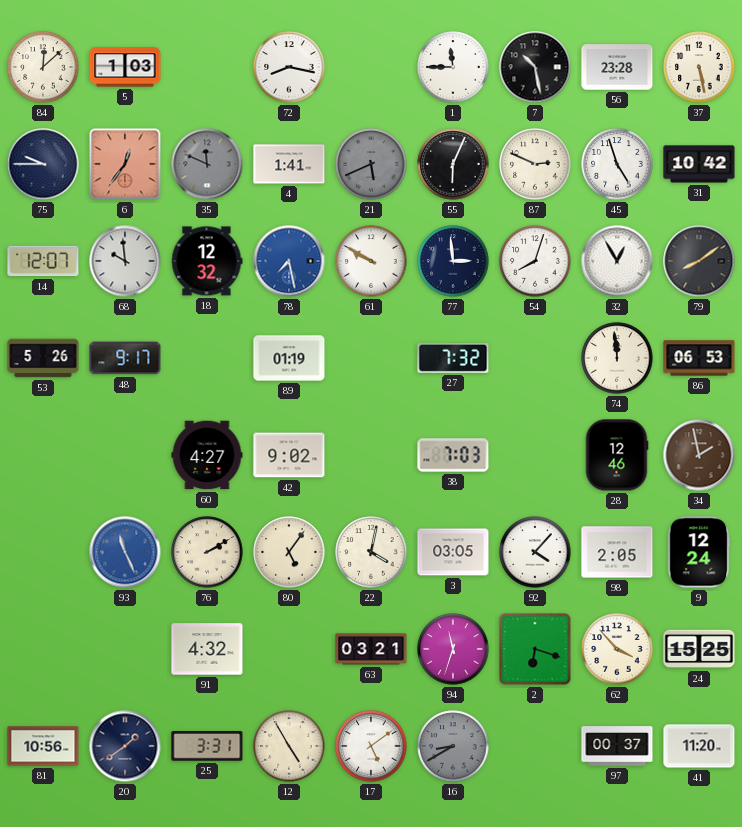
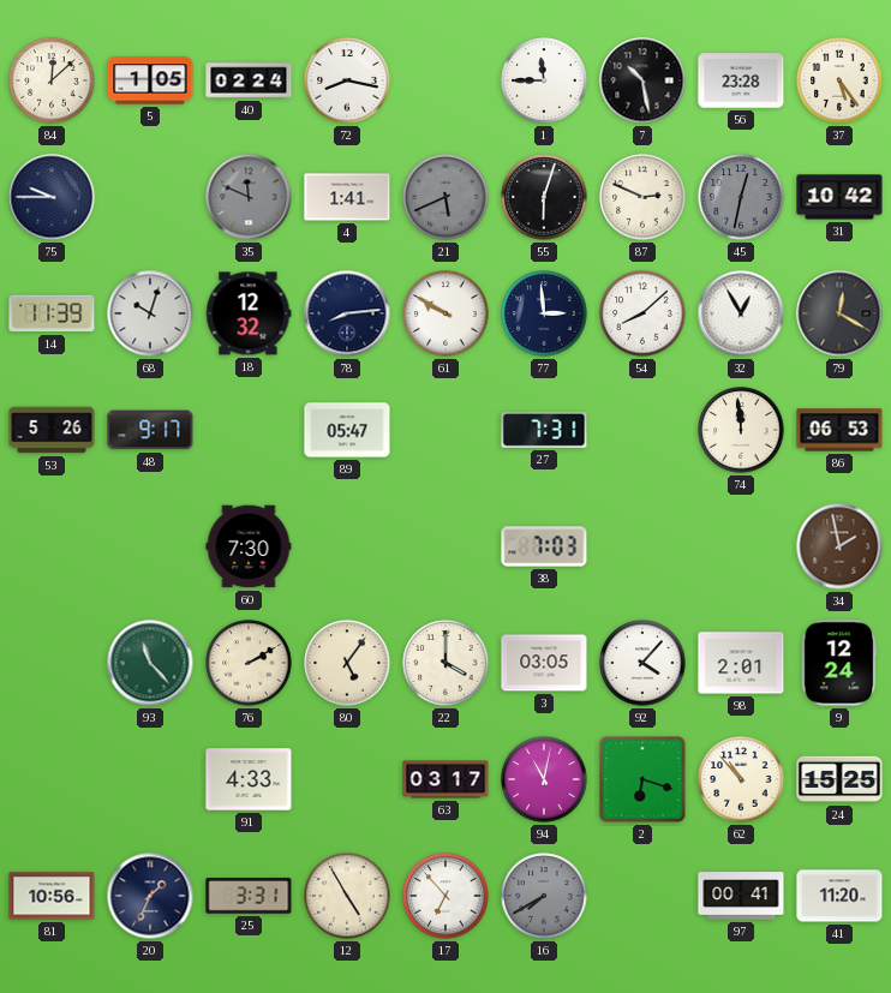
5: 1:03 -> 1:05 (150, 80)
40: none -> 02:24 (249, 80)
37: 5:28 -> 5:24 (839, 80)
6: 12:36 -> none (125, 164)
55: 6:04 -> 6:03 (544, 197)
45: 4:57 -> 12:32 (741, 197)
45 dial: white -> grey (741, 197)
14: 12:07 -> 11:39 (52, 313)
68: 9:59 -> 10:03 (150, 313)
78: 7:28 -> 8:14 (347, 313)
78 dial: blue -> navy (347, 313)
54: 8:03 -> 8:08 (642, 313)
79: 8:09 -> 12:20 (839, 313)
89: 01:19 -> 05:47 (347, 430)
27: 7:32 -> 7:31 (544, 430)
60: 4:27 -> 7:30 (249, 546)
42: 9:02 -> none (289, 455)
28: 12:46 -> none (617, 455)
93: 11:26 -> 11:23 (150, 663)
93 dial: blue -> green (150, 663)
22: 4:02 -> 4:00 (445, 663)
98: 2:05 -> 2:01 (741, 663)
91: 4:32 -> 4:33 (249, 779)
63: 03:21 -> 03:17 (445, 779)
94: 11:33 -> 11:02 (544, 779)
62: 3:53 -> 10:53 (741, 779)
20: 1:39 -> 1:34 (150, 896)
17: 5:09 -> 6:53 (445, 896)
16: 8:40 -> 7:40 (544, 896)
97: 00:37 -> 00:41 (741, 896)
